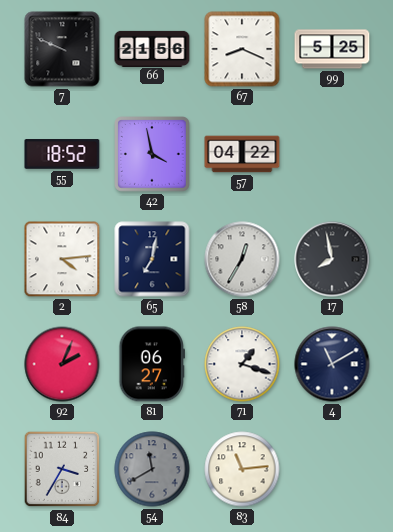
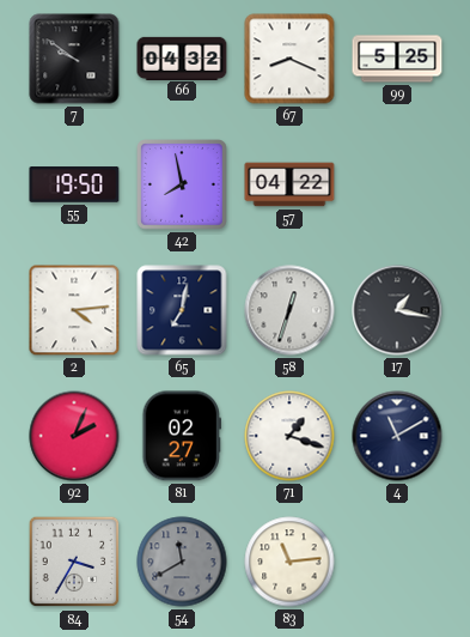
7: 9:49 -> 9:51 (74, 59)
66: 21:56 -> 04:32 (182, 57)
55: 18:52 -> 19:50 (74, 184)
42: 3:58 -> 7:58 (183, 186)
58: 12:35 -> 12:33 (289, 310)
17: 7:58 -> 1:17 (397, 310)
81: 06:27 -> 02:27 (181, 436)
